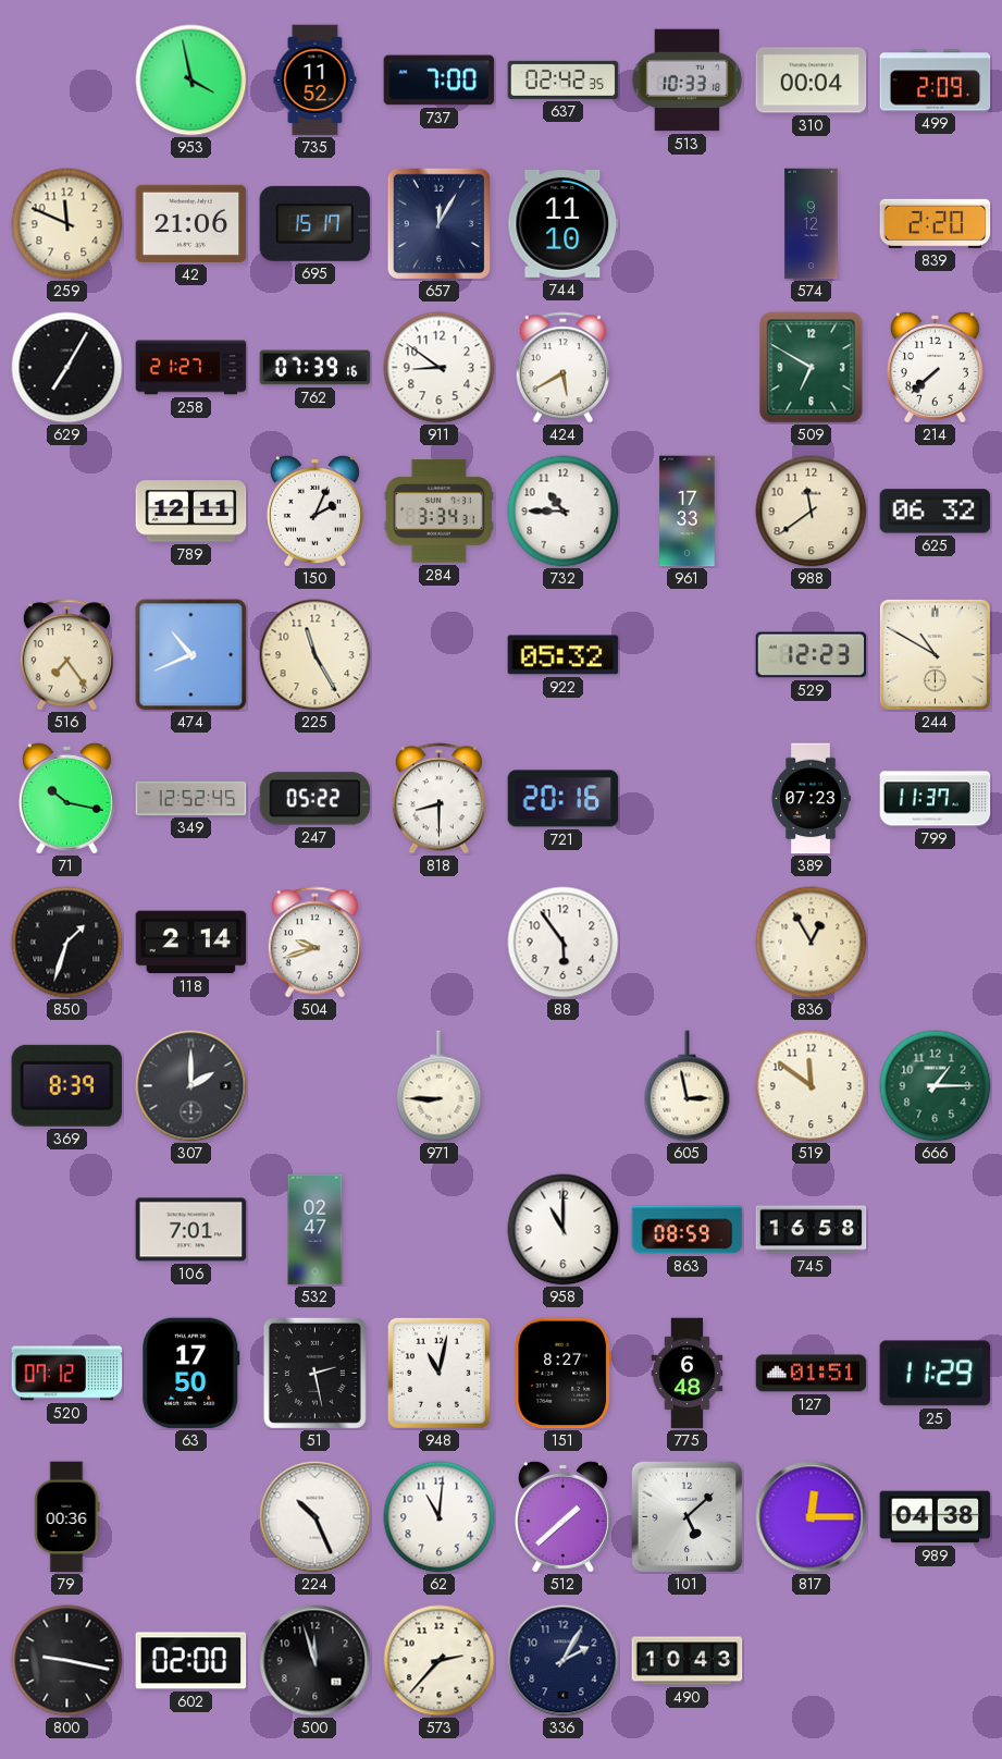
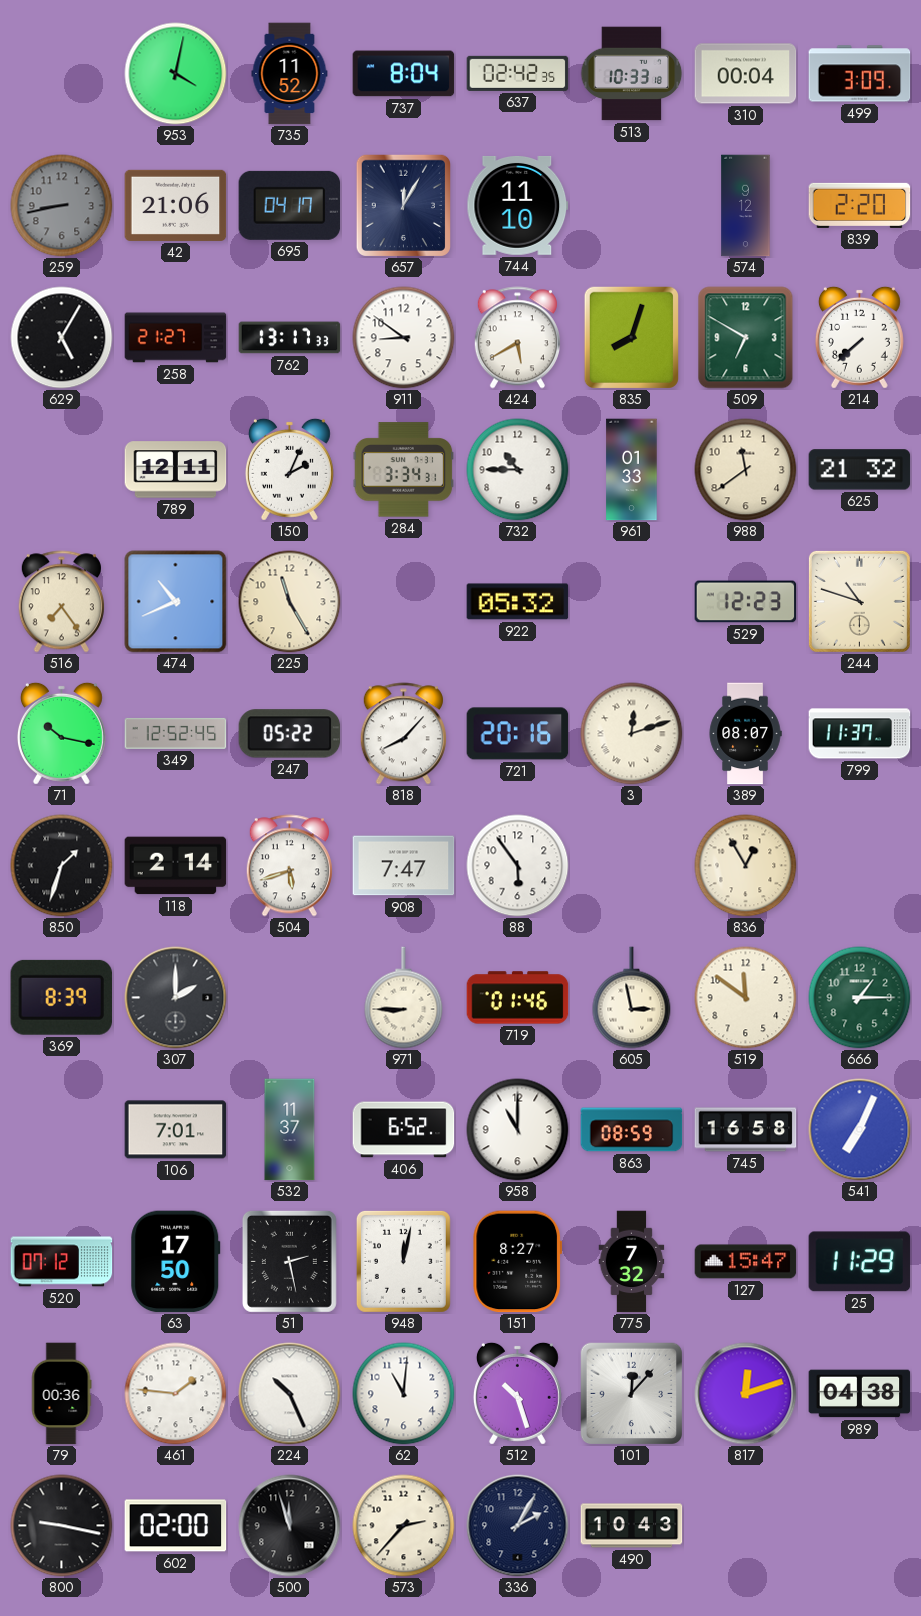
953: 3:58 -> 4:02 (176, 74)
737: 7:00 -> 8:04 (404, 74)
499: 2:09 -> 3:09 (860, 74)
259: 11:49 -> 8:43 (62, 206)
259 dial: cream -> grey (62, 206)
695: 15:17 -> 04:17 (290, 205)
629: 7:05 -> 5:05 (62, 338)
762: 07:39 -> 13:17 (290, 338)
835: none -> 8:03 (631, 337)
961: 17:33 -> 01:33 (632, 470)
625: 06:32 -> 21:32 (860, 470)
244: 10:50 -> 10:48 (859, 601)
818: 8:30 -> 8:07 (403, 734)
3: none -> 12:12 (632, 734)
389: 07:23 -> 08:07 (745, 734)
504: 9:42 -> 5:42 (289, 866)
908: none -> 7:47 (404, 866)
719: none -> 01:46 (518, 998)
532: 02:47 -> 11:37 (290, 1130)
406: none -> 6:52 (404, 1130)
541: none -> 7:04 (860, 1130)
948: 11:02 -> 12:02 (403, 1261)
775: 6:48 -> 7:32 (632, 1262)
127: 01:51 -> 15:47 (746, 1262)
461: none -> 1:46 (176, 1394)
512: 1:38 -> 10:27 (517, 1393)
101: 5:08 -> 12:07 (631, 1393)
817: 12:15 -> 12:12 (746, 1394)
